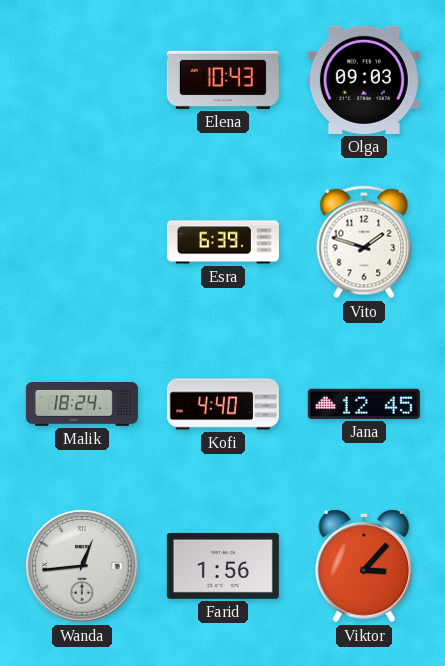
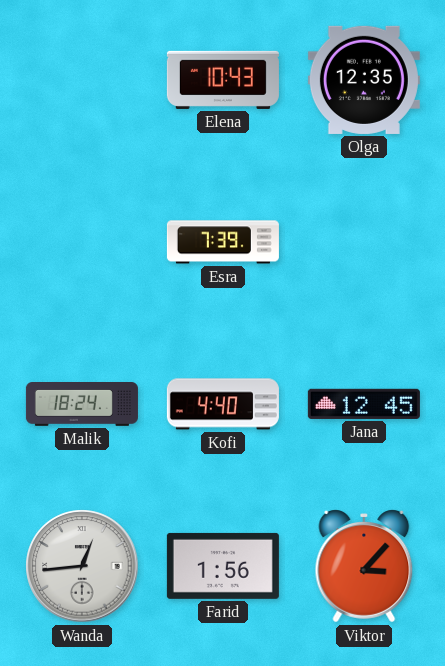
Olga: 09:03 -> 12:35 (364, 80)
Esra: 6:39 -> 7:39 (223, 242)
Vito: 1:48 -> none (364, 242)
